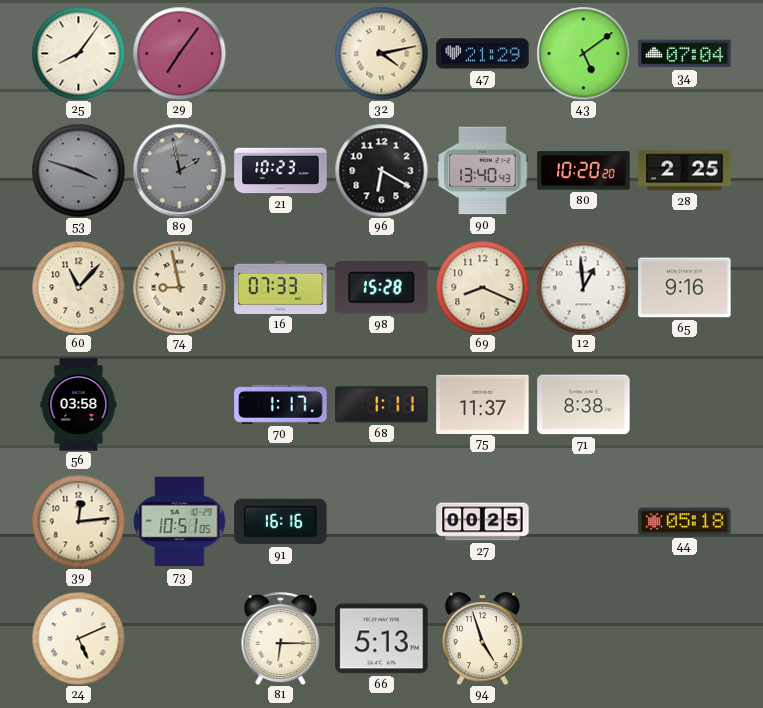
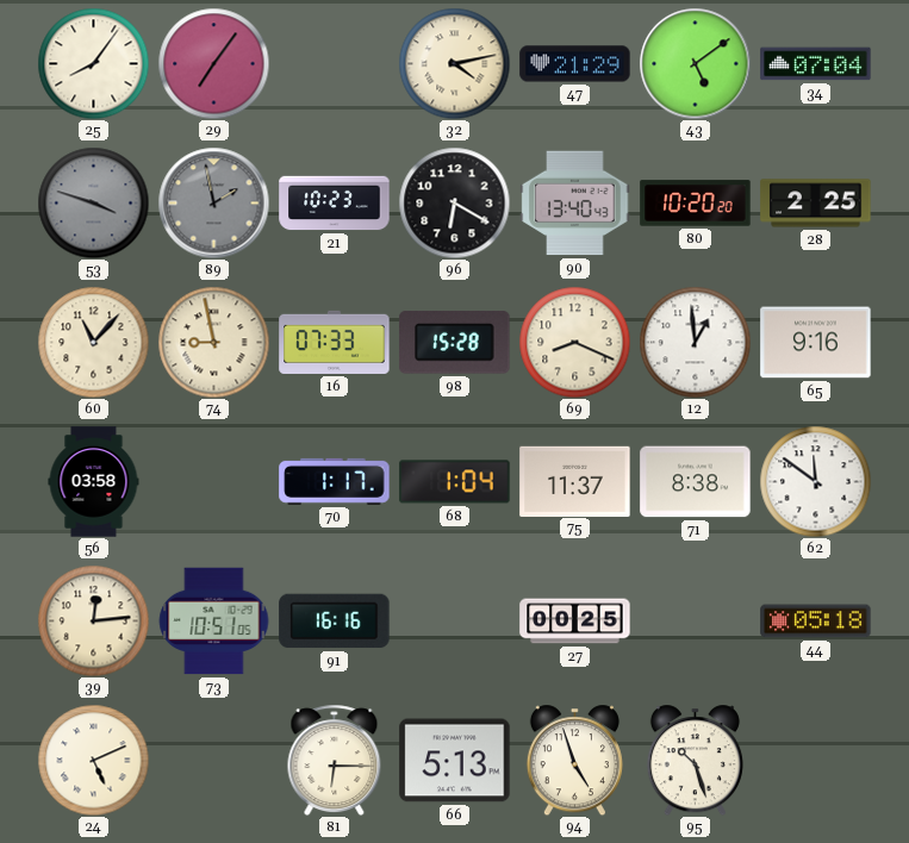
68: 1:11 -> 1:04 (455, 482)
62: none -> 11:51 (815, 481)
95: none -> 10:27 (695, 760)
